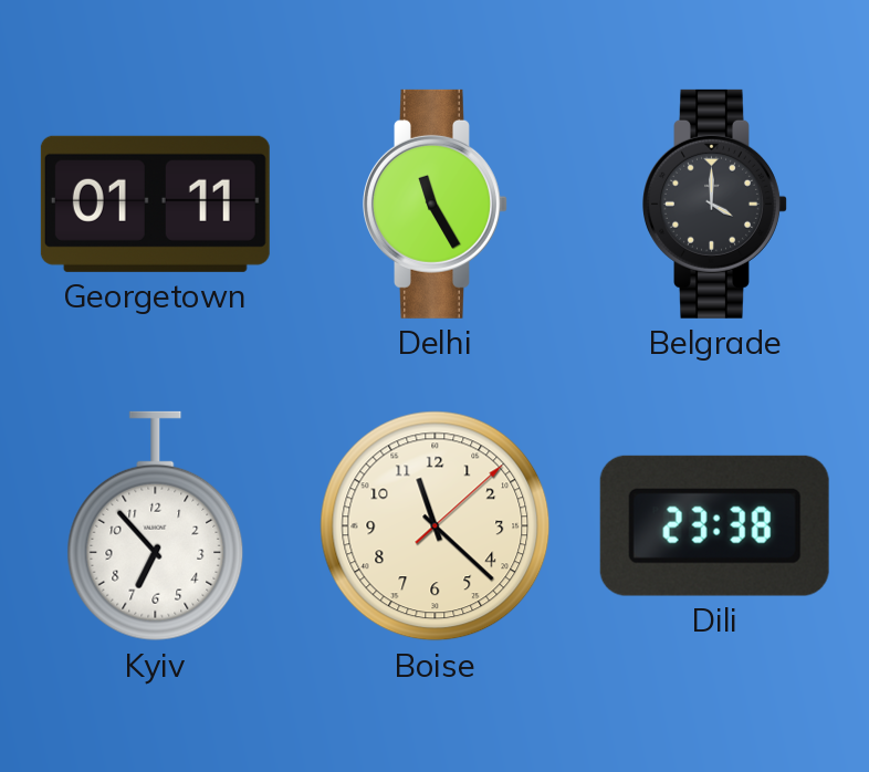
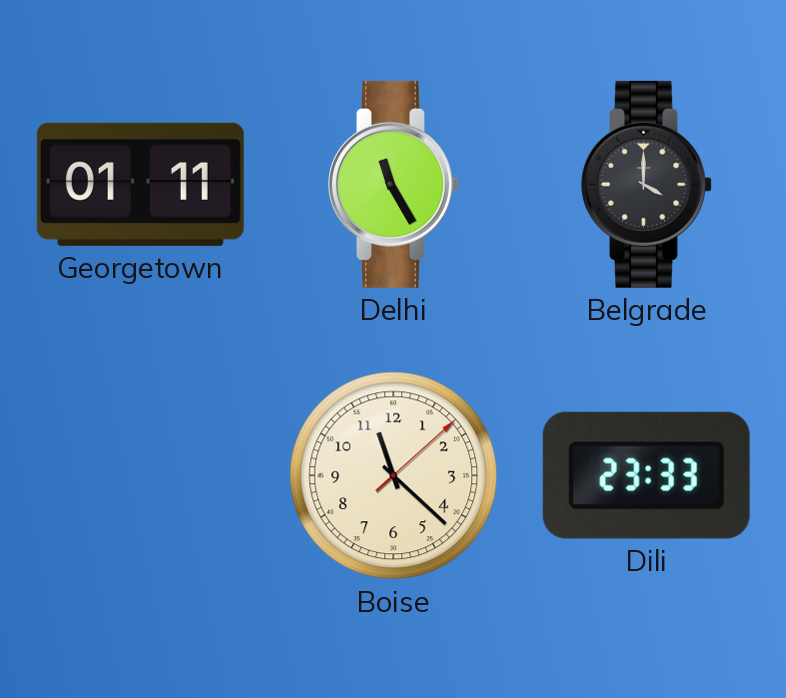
Kyiv: 6:53 -> none (156, 526)
Dili: 23:38 -> 23:33 (646, 475)
